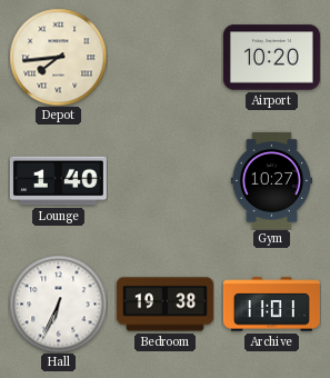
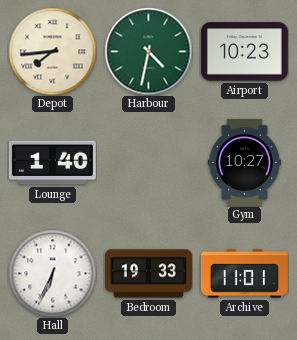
Harbour: none -> 4:32 (148, 51)
Airport: 10:20 -> 10:23 (244, 52)
Bedroom: 19:38 -> 19:33 (148, 274)
